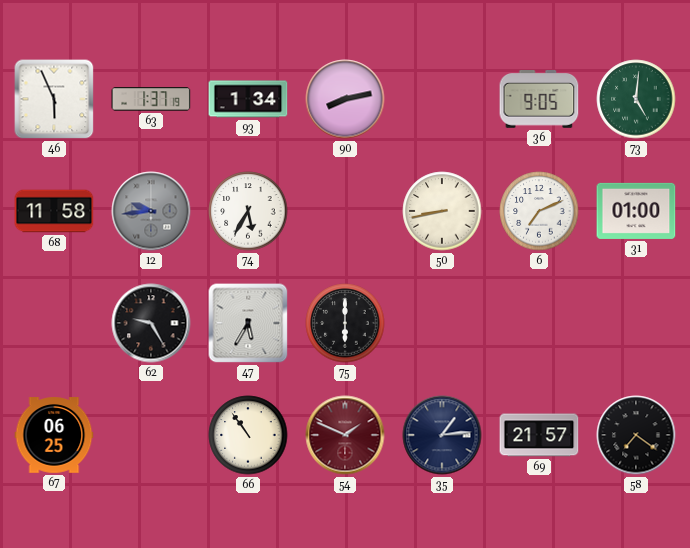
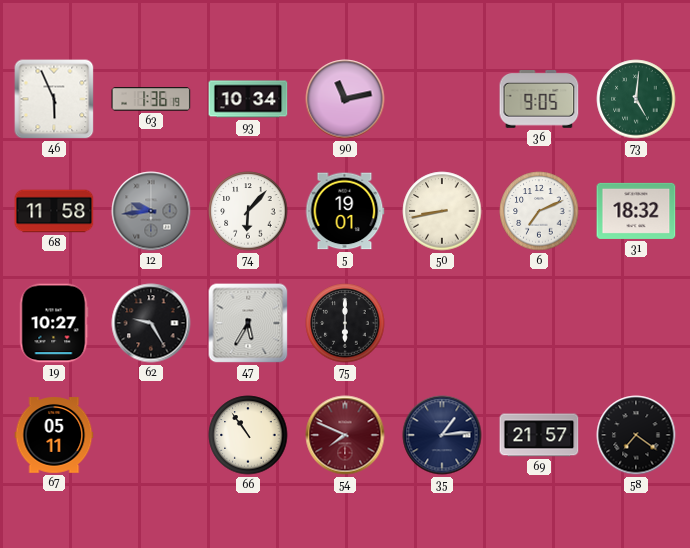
63: 1:37 -> 1:36 (151, 99)
93: 1:34 -> 10:34 (248, 99)
90: 8:13 -> 11:13 (345, 99)
74: 5:35 -> 6:07 (248, 211)
5: none -> 19:01 (345, 211)
31: 01:00 -> 18:32 (636, 211)
19: none -> 10:27 (54, 323)
67: 06:25 -> 05:11 (54, 435)
54: 1:49 -> 7:49 (345, 435)
